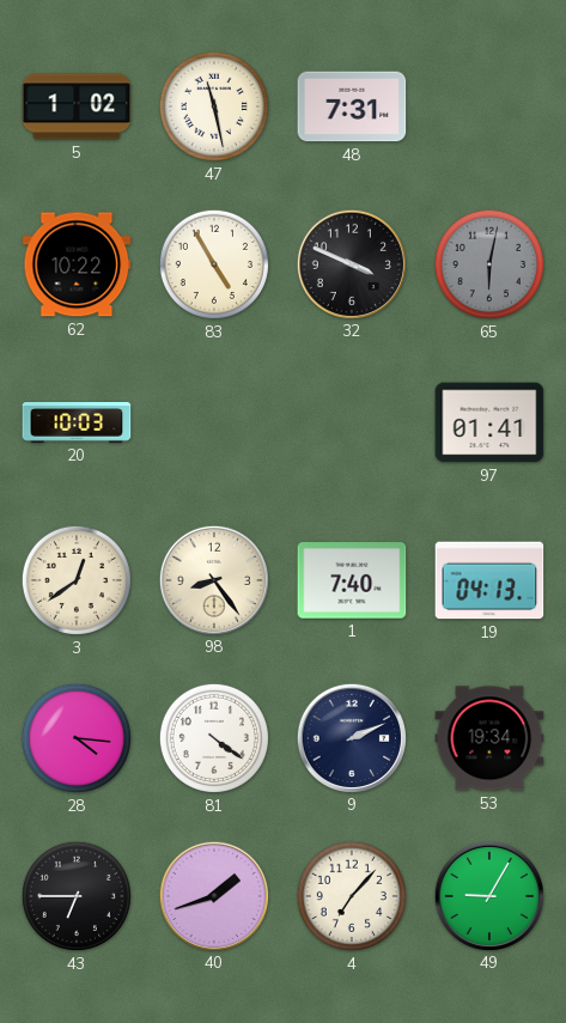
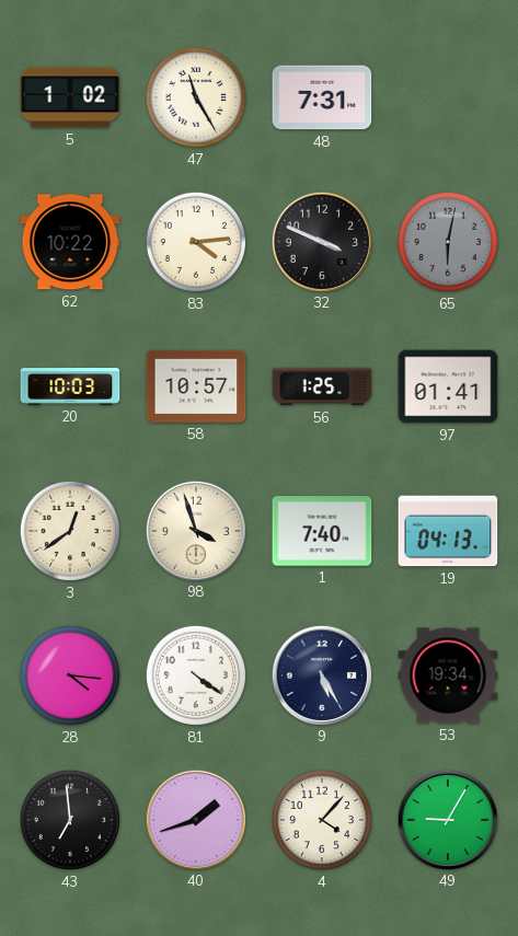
47: 11:28 -> 11:25 (196, 97)
83: 4:55 -> 4:14 (196, 242)
58: none -> 10:57 (196, 386)
56: none -> 1:25 (322, 386)
98: 8:24 -> 3:57 (195, 530)
9: 2:11 -> 5:25 (321, 674)
43: 6:45 -> 6:59 (70, 820)
4: 7:07 -> 4:07 (322, 820)
